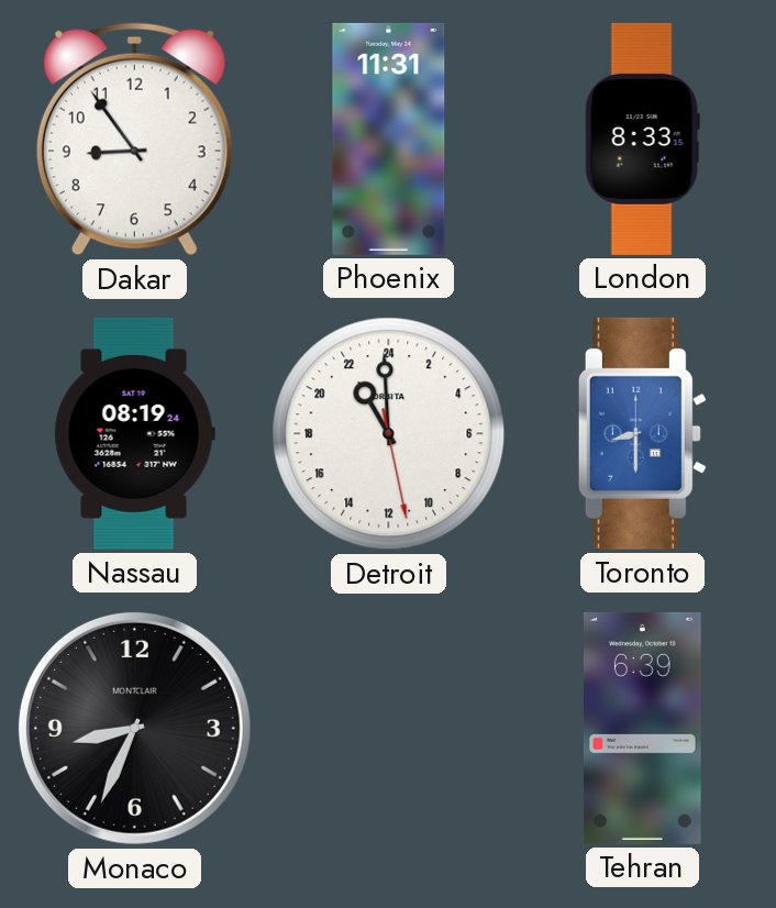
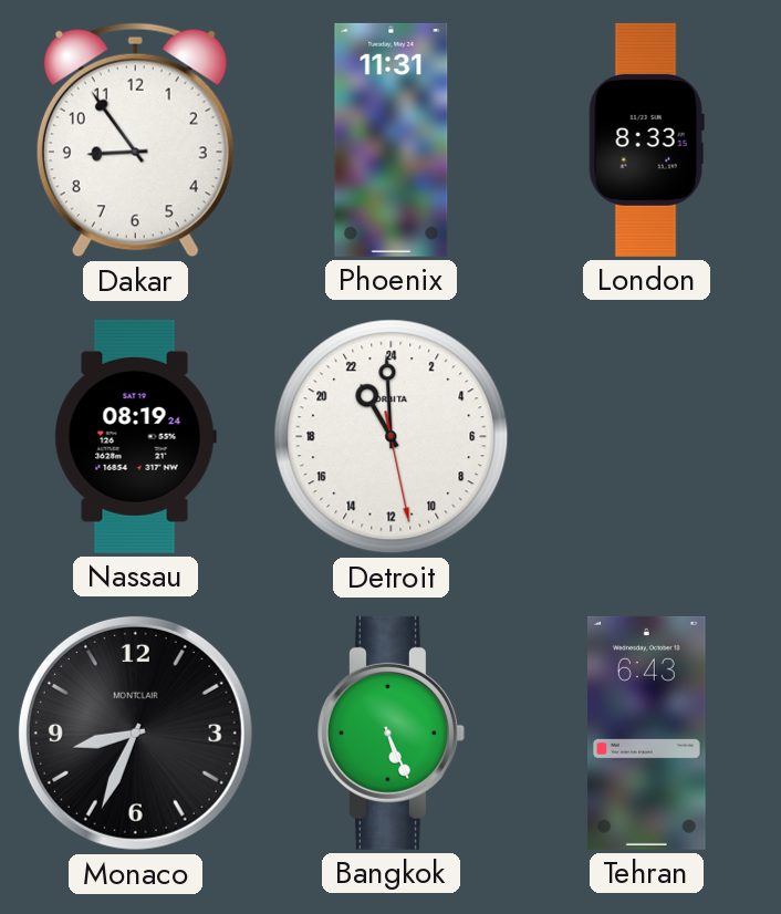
Toronto: 8:30 -> none (642, 433)
Bangkok: none -> 5:26 (390, 733)
Tehran: 6:39 -> 6:43 (647, 733)
